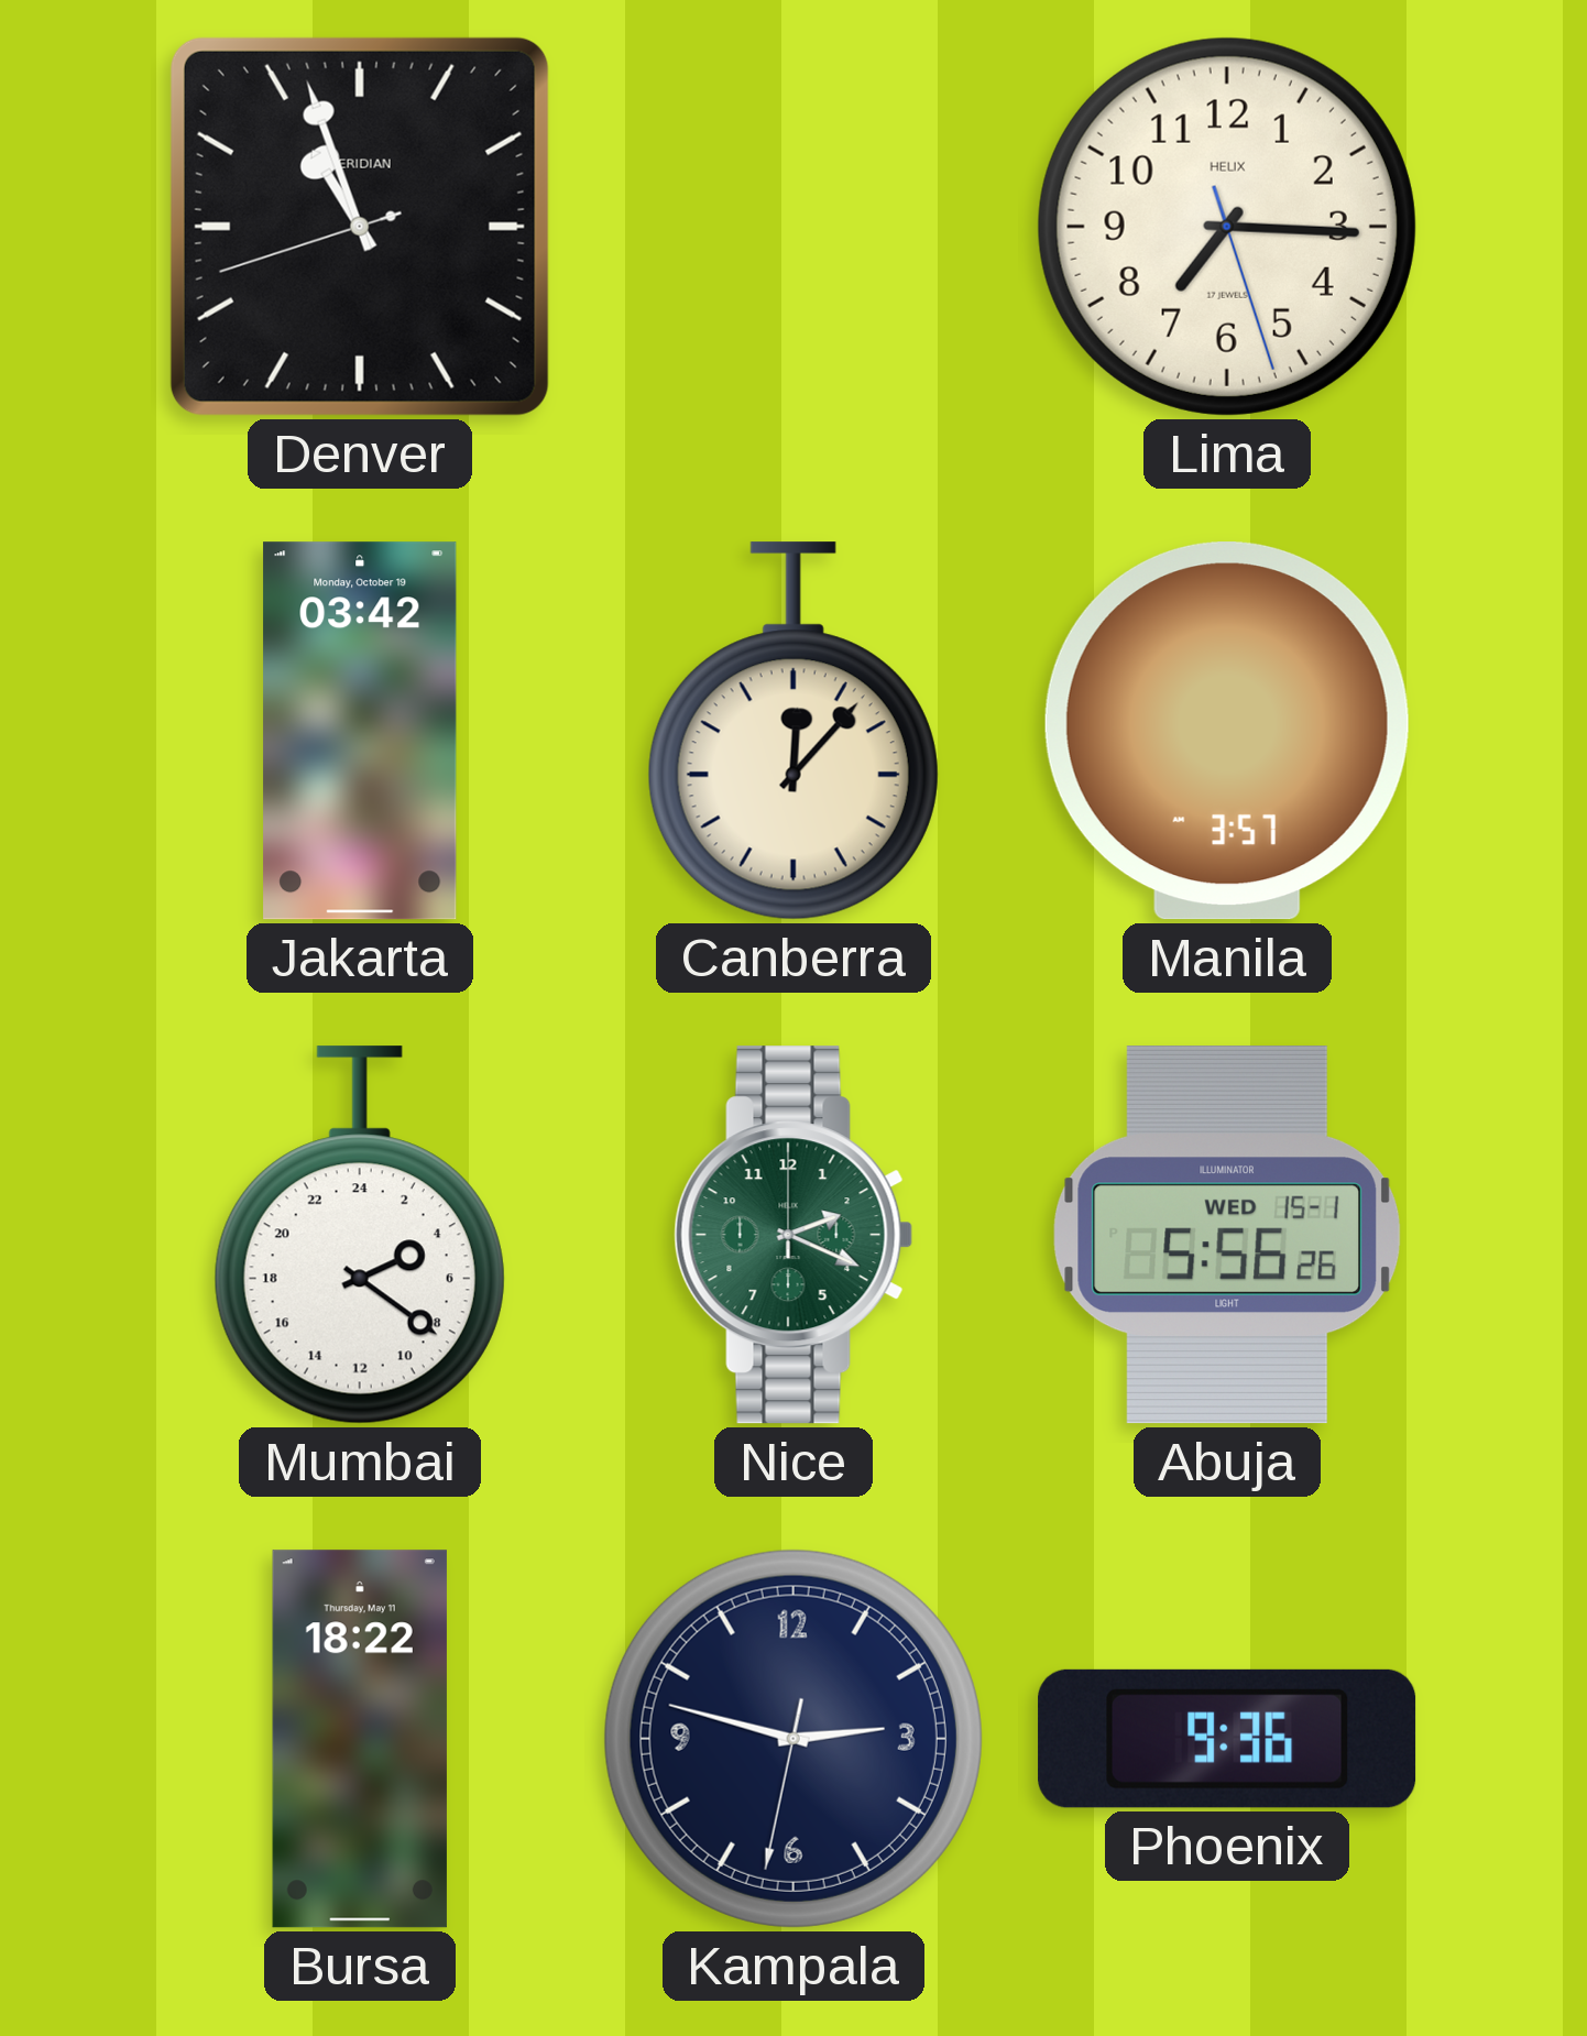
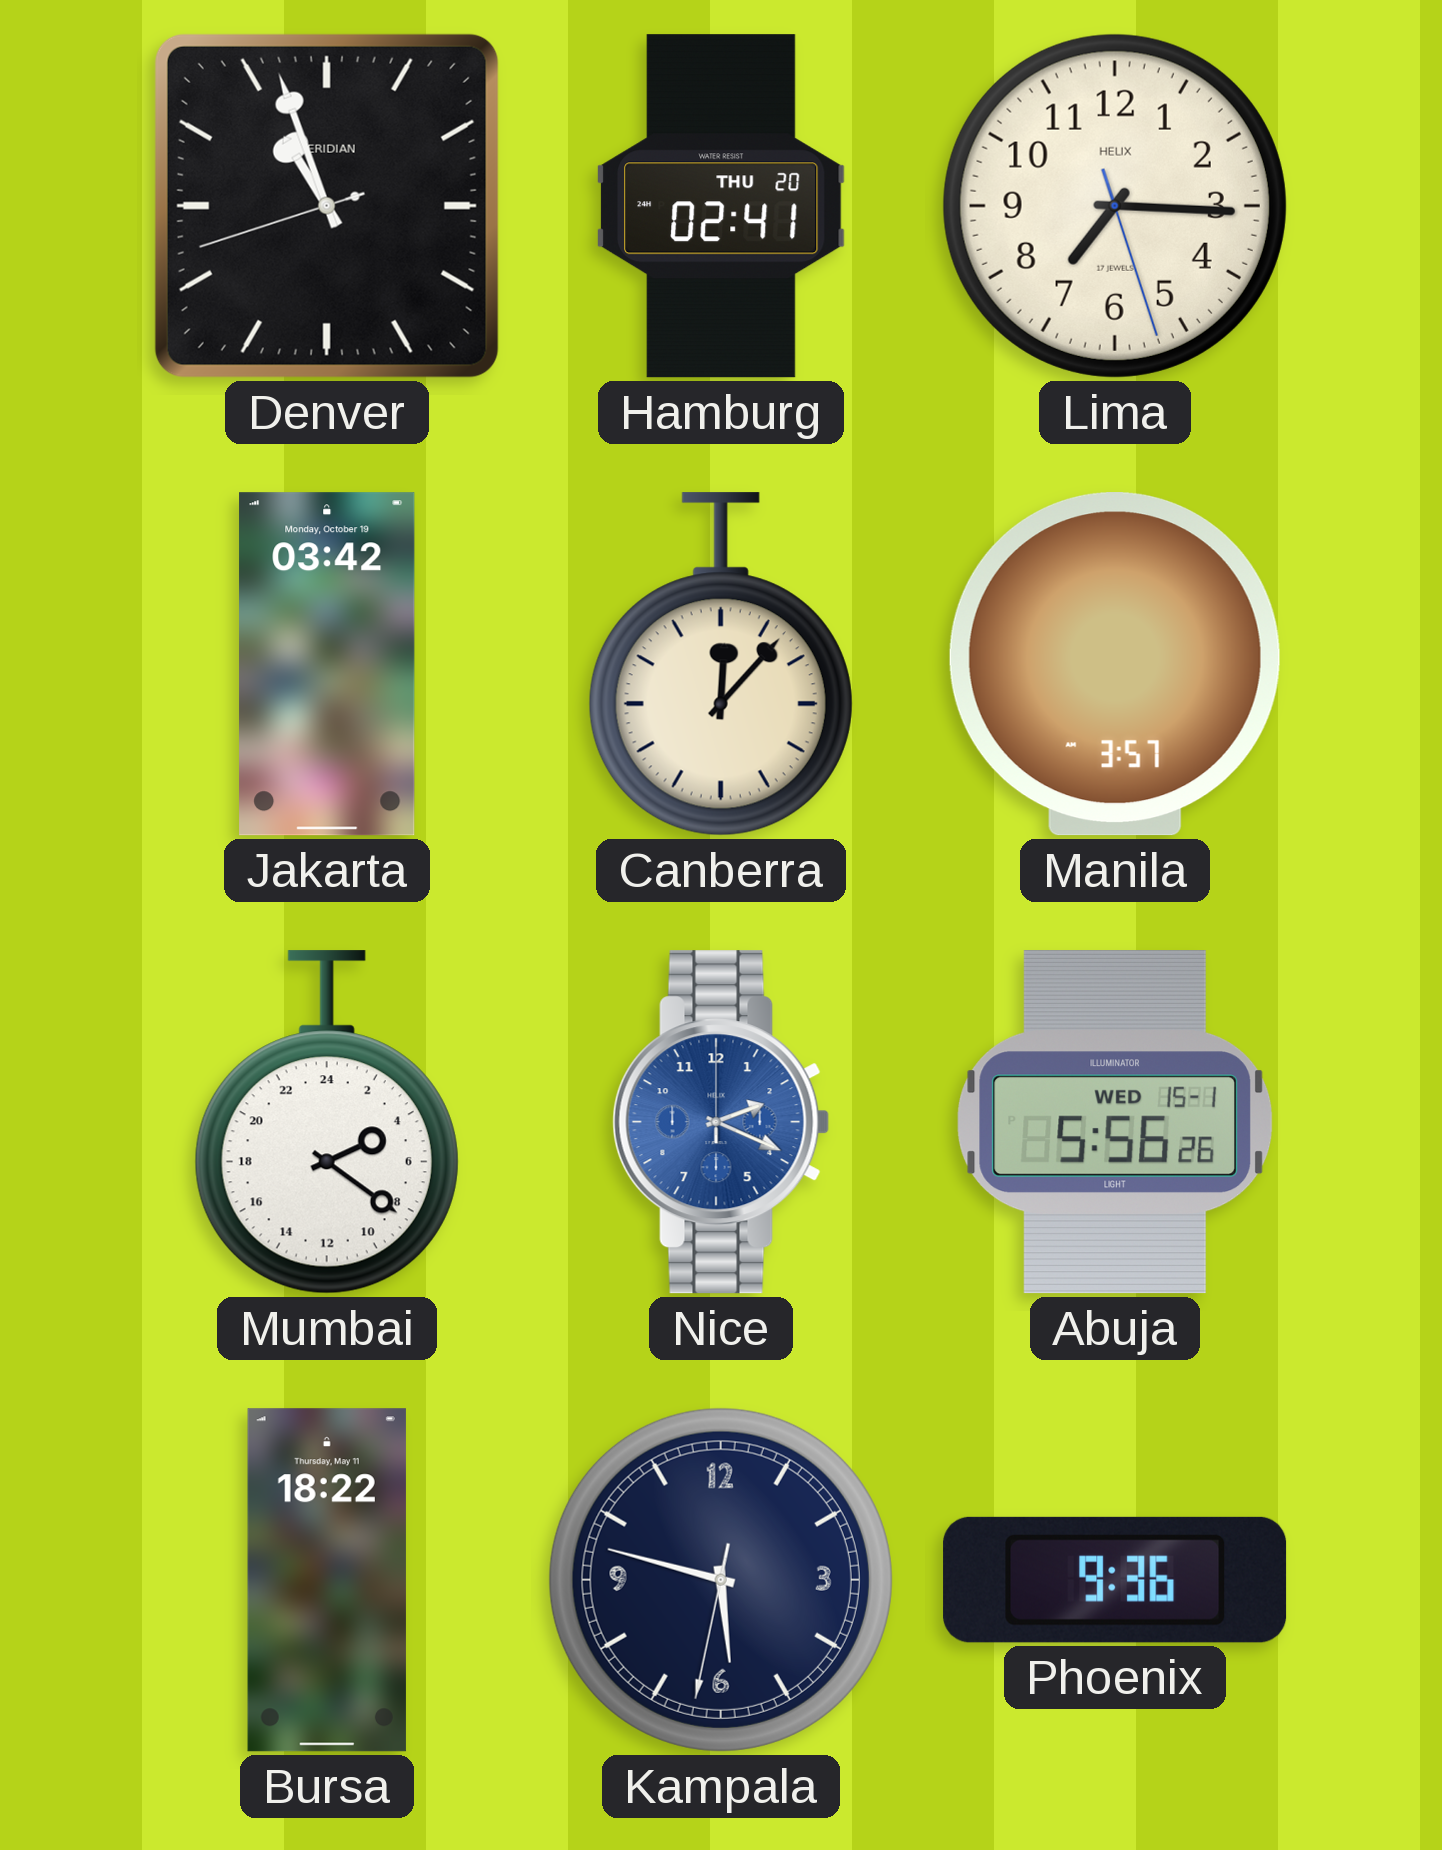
Hamburg: none -> 02:41 (721, 206)
Nice dial: green -> blue (721, 1122)
Kampala: 2:47 -> 5:47 (721, 1580)
